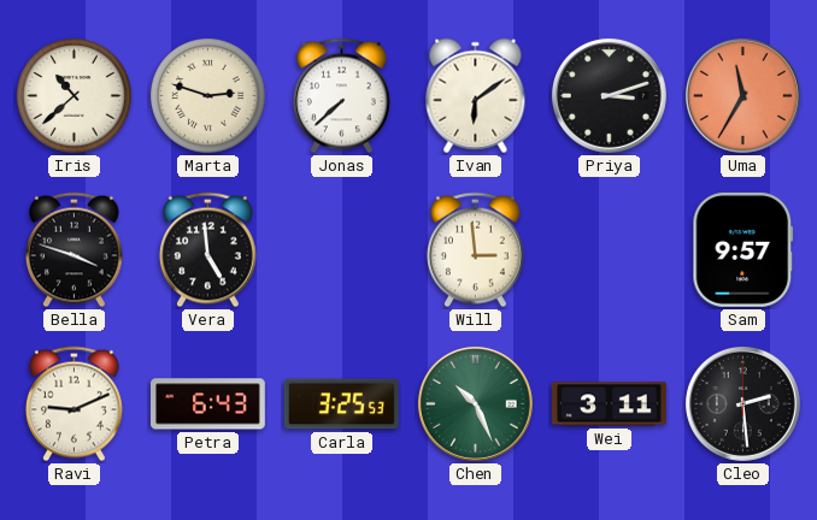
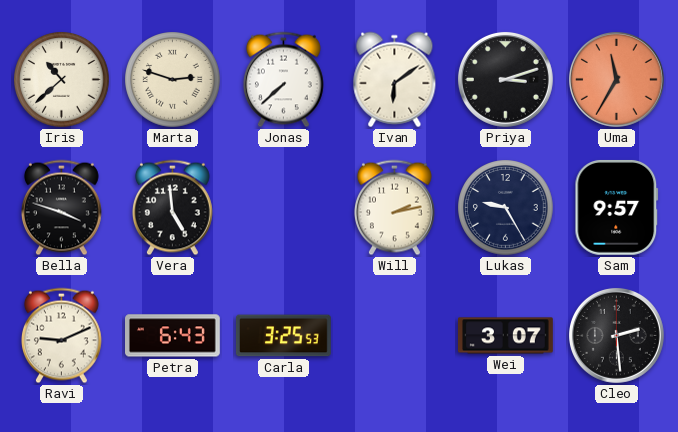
Will: 2:59 -> 2:13 (394, 208)
Lukas: none -> 9:25 (506, 208)
Chen: 10:26 -> none (475, 403)
Wei: 3:11 -> 3:07 (506, 336)
